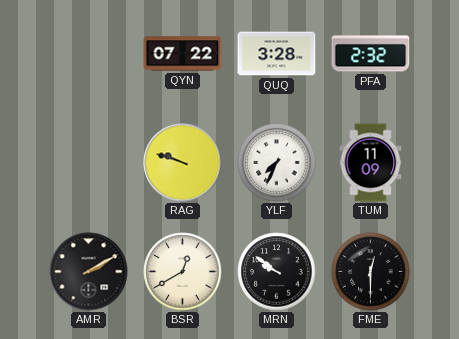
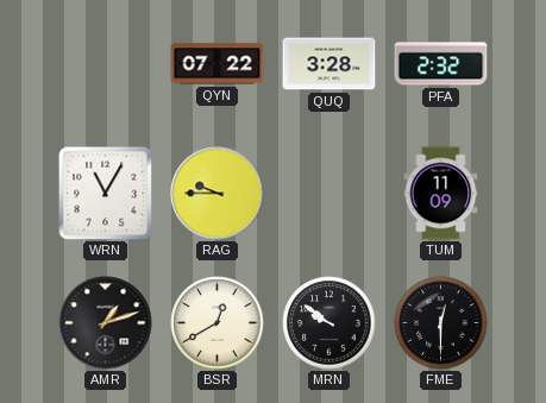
WRN: none -> 11:05 (106, 194)
RAG: 9:48 -> 9:45 (218, 194)
YLF: 7:34 -> none (277, 163)
AMR: 2:10 -> 1:12 (106, 323)
